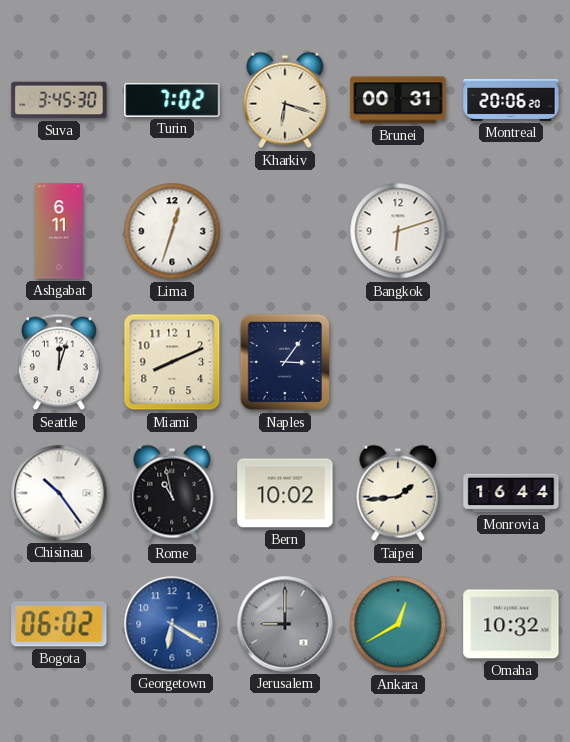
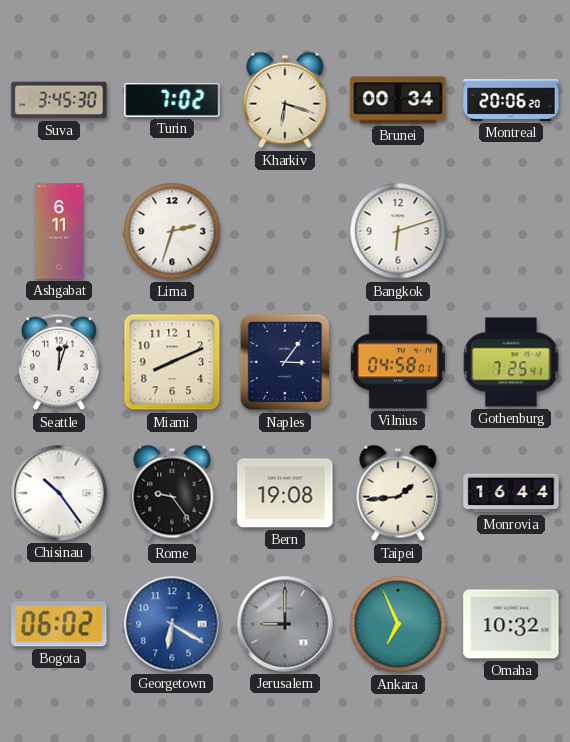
Brunei: 00:31 -> 00:34 (398, 100)
Lima: 12:33 -> 2:33 (172, 231)
Vilnius: none -> 04:58 (398, 362)
Gothenburg: none -> 7:25 (511, 362)
Rome: 10:58 -> 9:24 (172, 493)
Bern: 10:02 -> 19:08 (285, 493)
Ankara: 12:40 -> 6:56 (398, 624)
